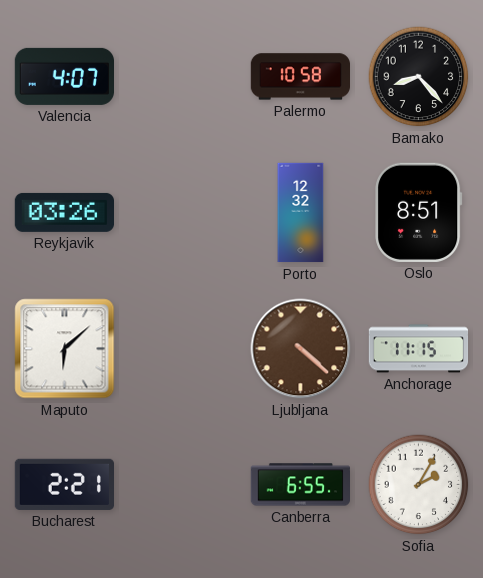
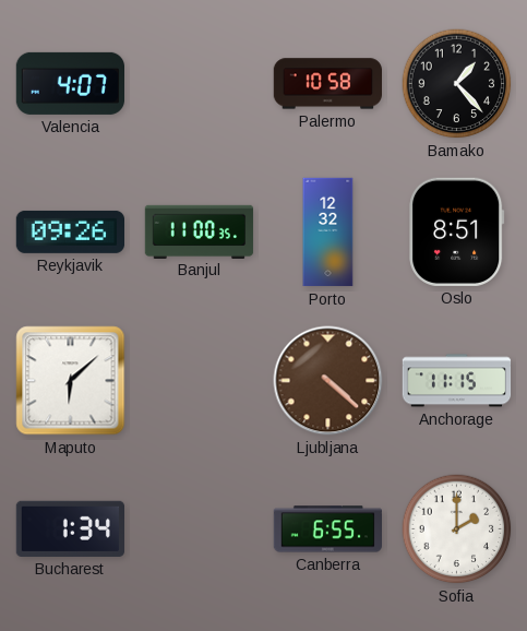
Bamako: 8:23 -> 1:23 (457, 84)
Reykjavik: 03:26 -> 09:26 (70, 231)
Banjul: none -> 11:00 (200, 231)
Bucharest: 2:21 -> 1:34 (70, 528)
Sofia: 2:05 -> 2:00 (457, 529)
